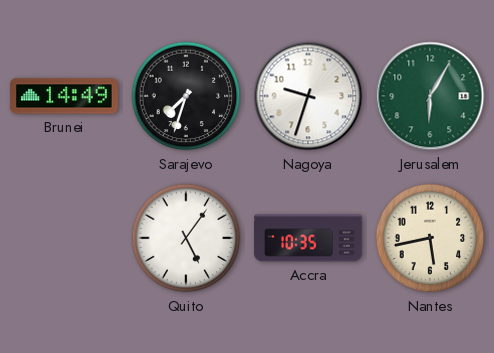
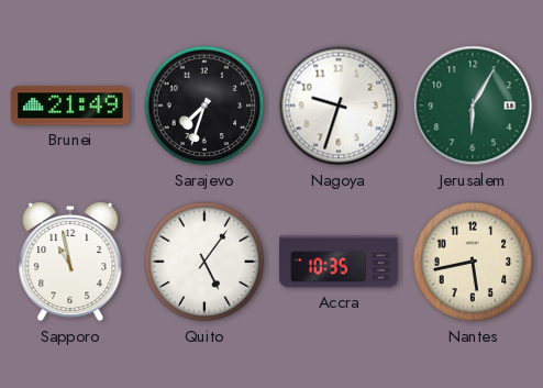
Brunei: 14:49 -> 21:49 (71, 106)
Sapporo: none -> 10:58 (70, 262)
